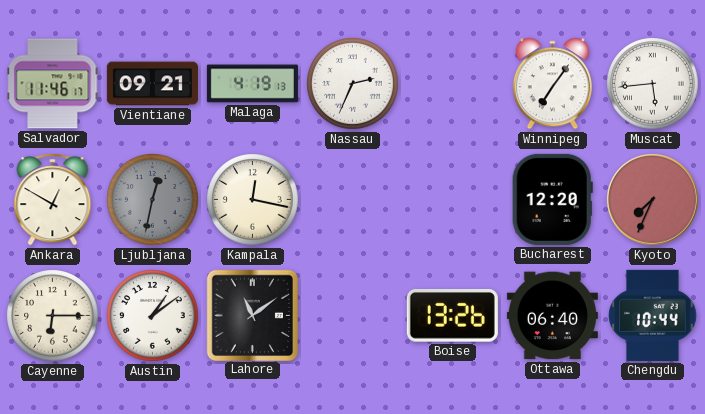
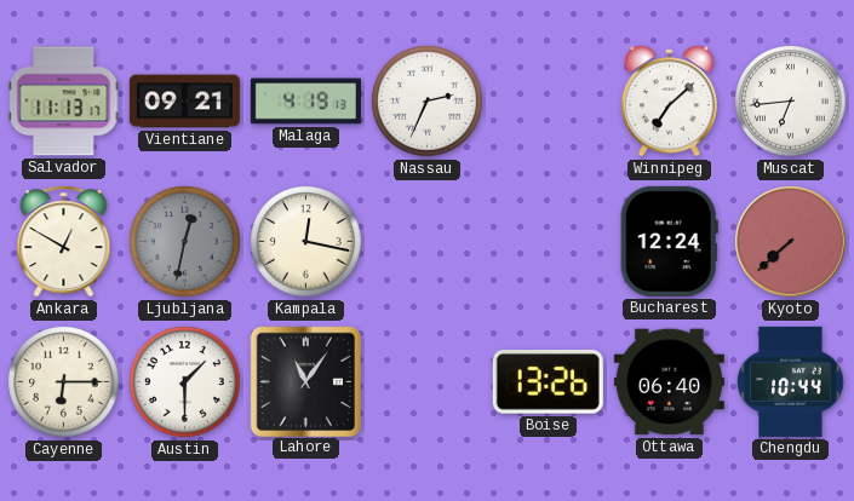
Salvador: 11:46 -> 11:13 (64, 102)
Winnipeg: 7:06 -> 7:08 (669, 102)
Muscat: 5:44 -> 6:44 (791, 102)
Bucharest: 12:20 -> 12:24 (669, 241)
Kyoto: 7:34 -> 7:38 (791, 242)
Austin: 1:09 -> 1:30 (185, 382)
Lahore: 11:09 -> 11:06 (306, 381)
